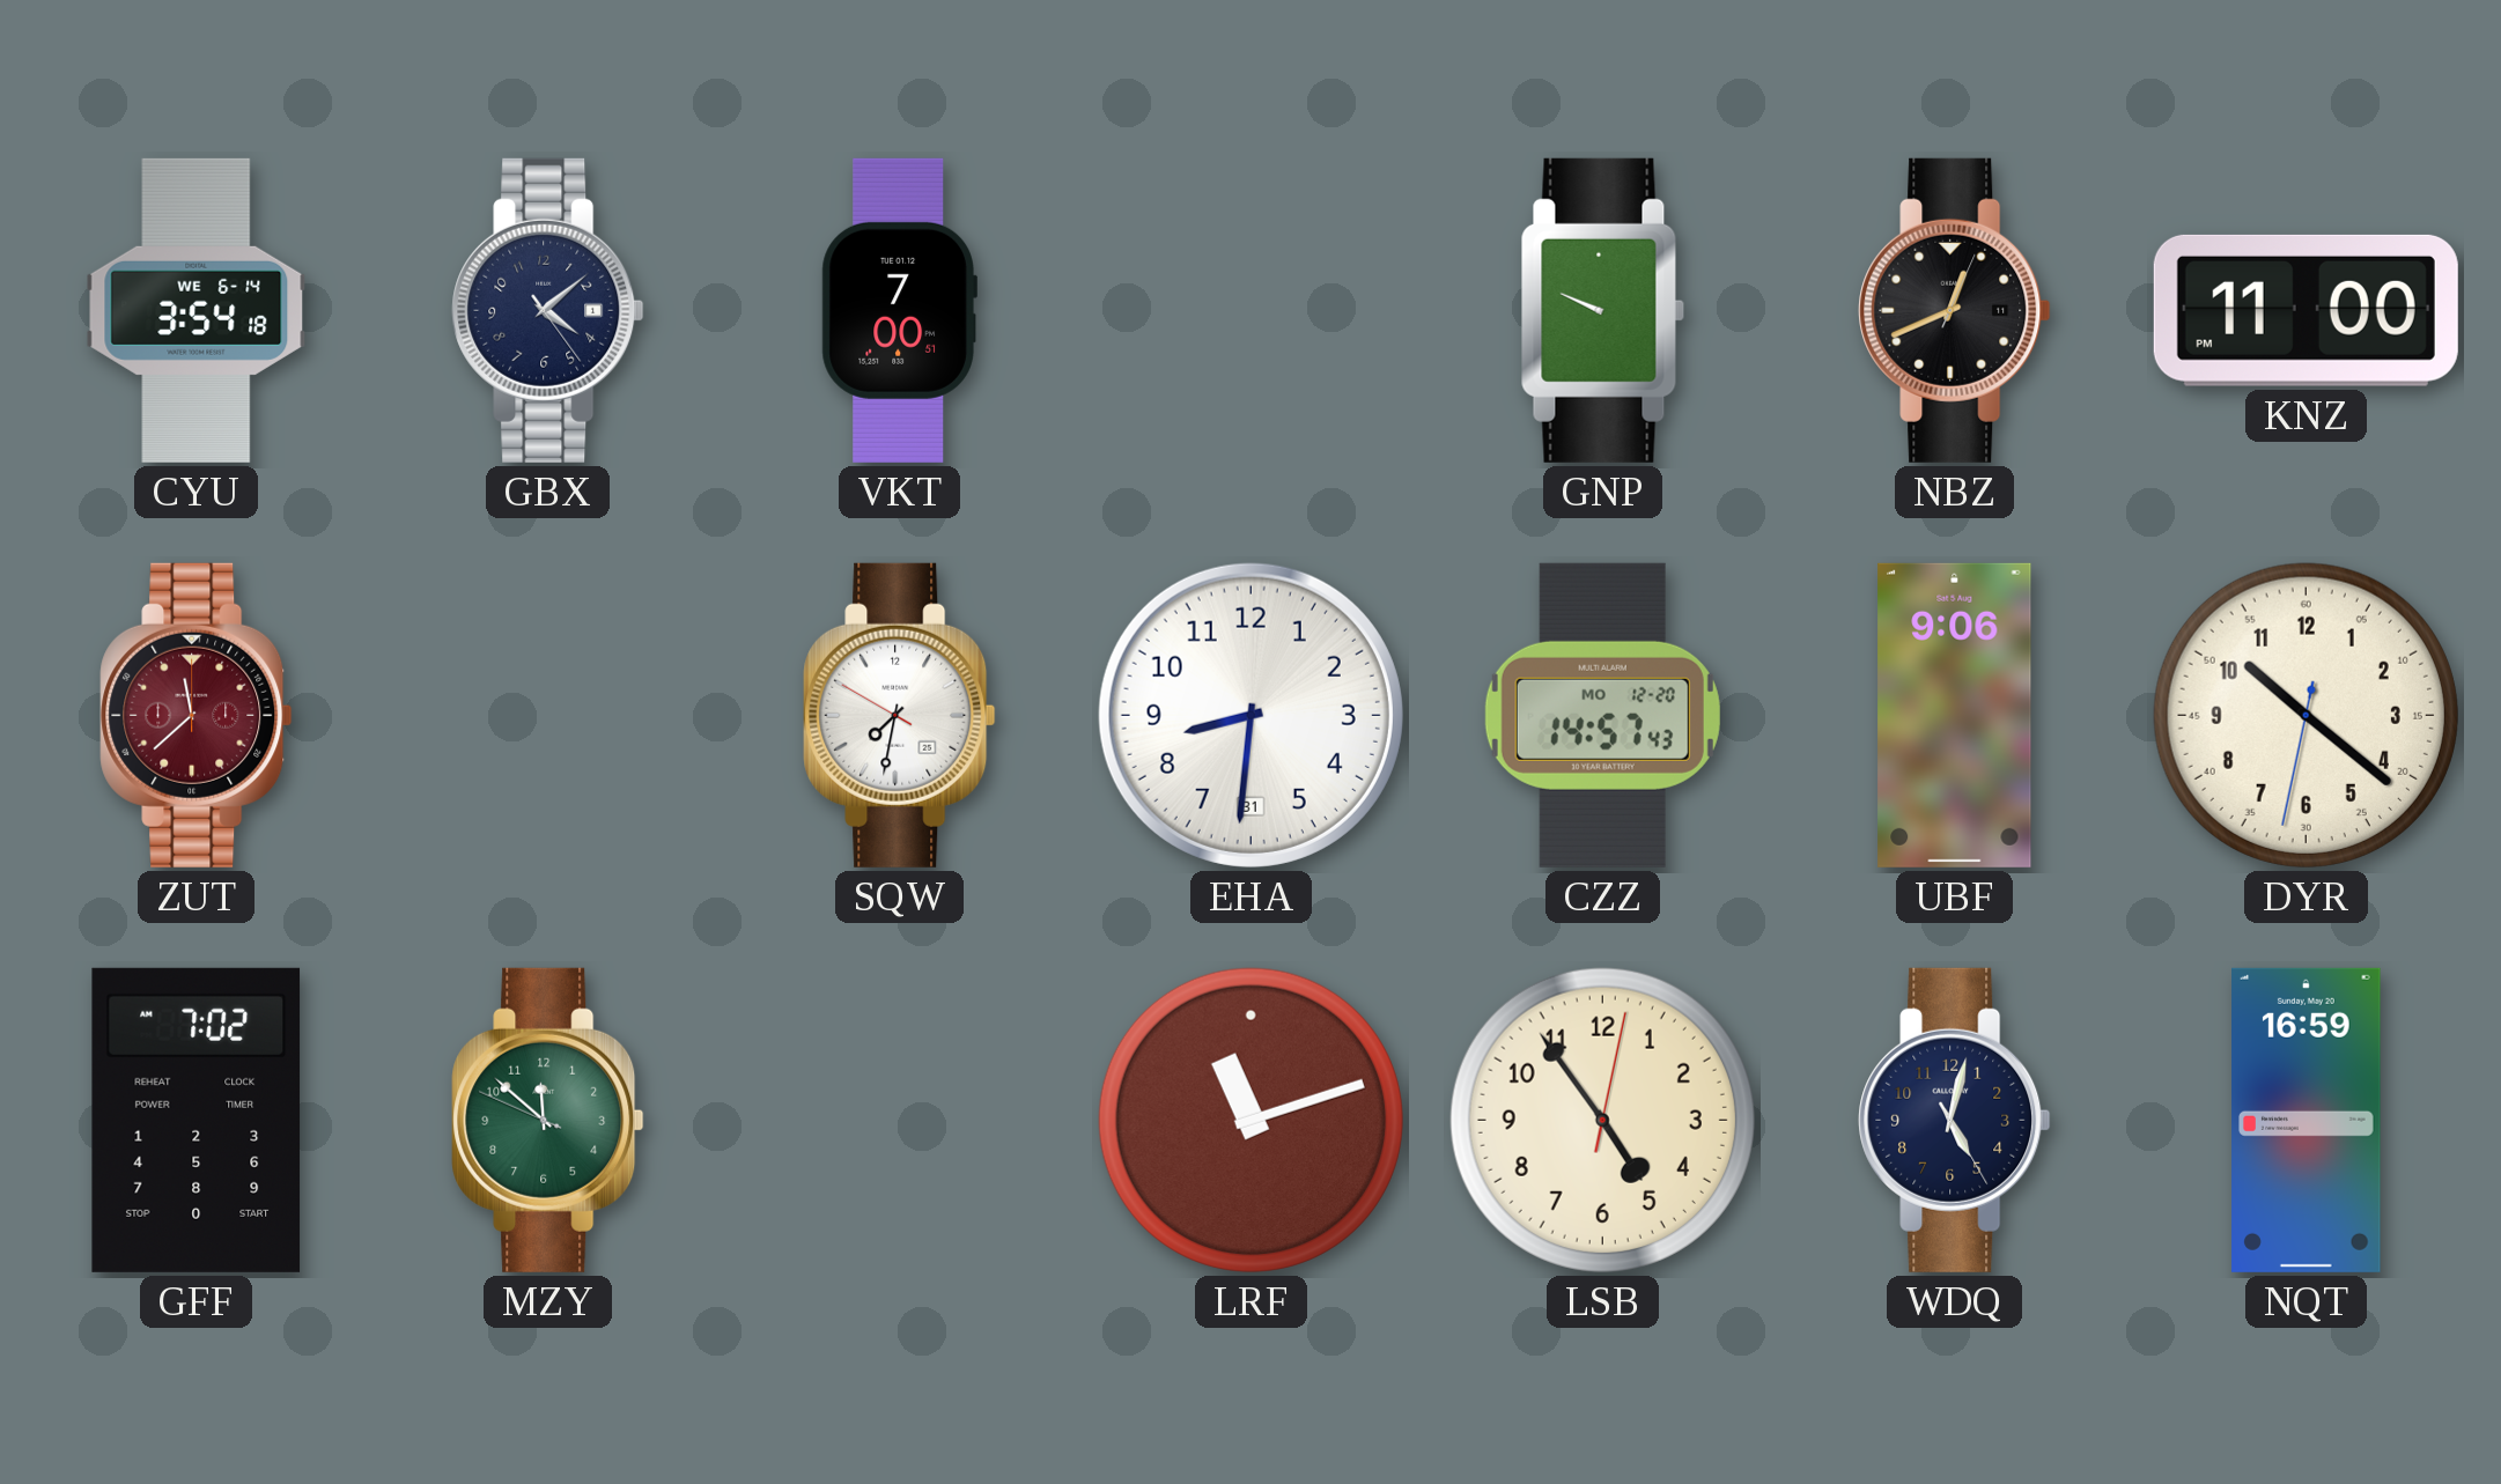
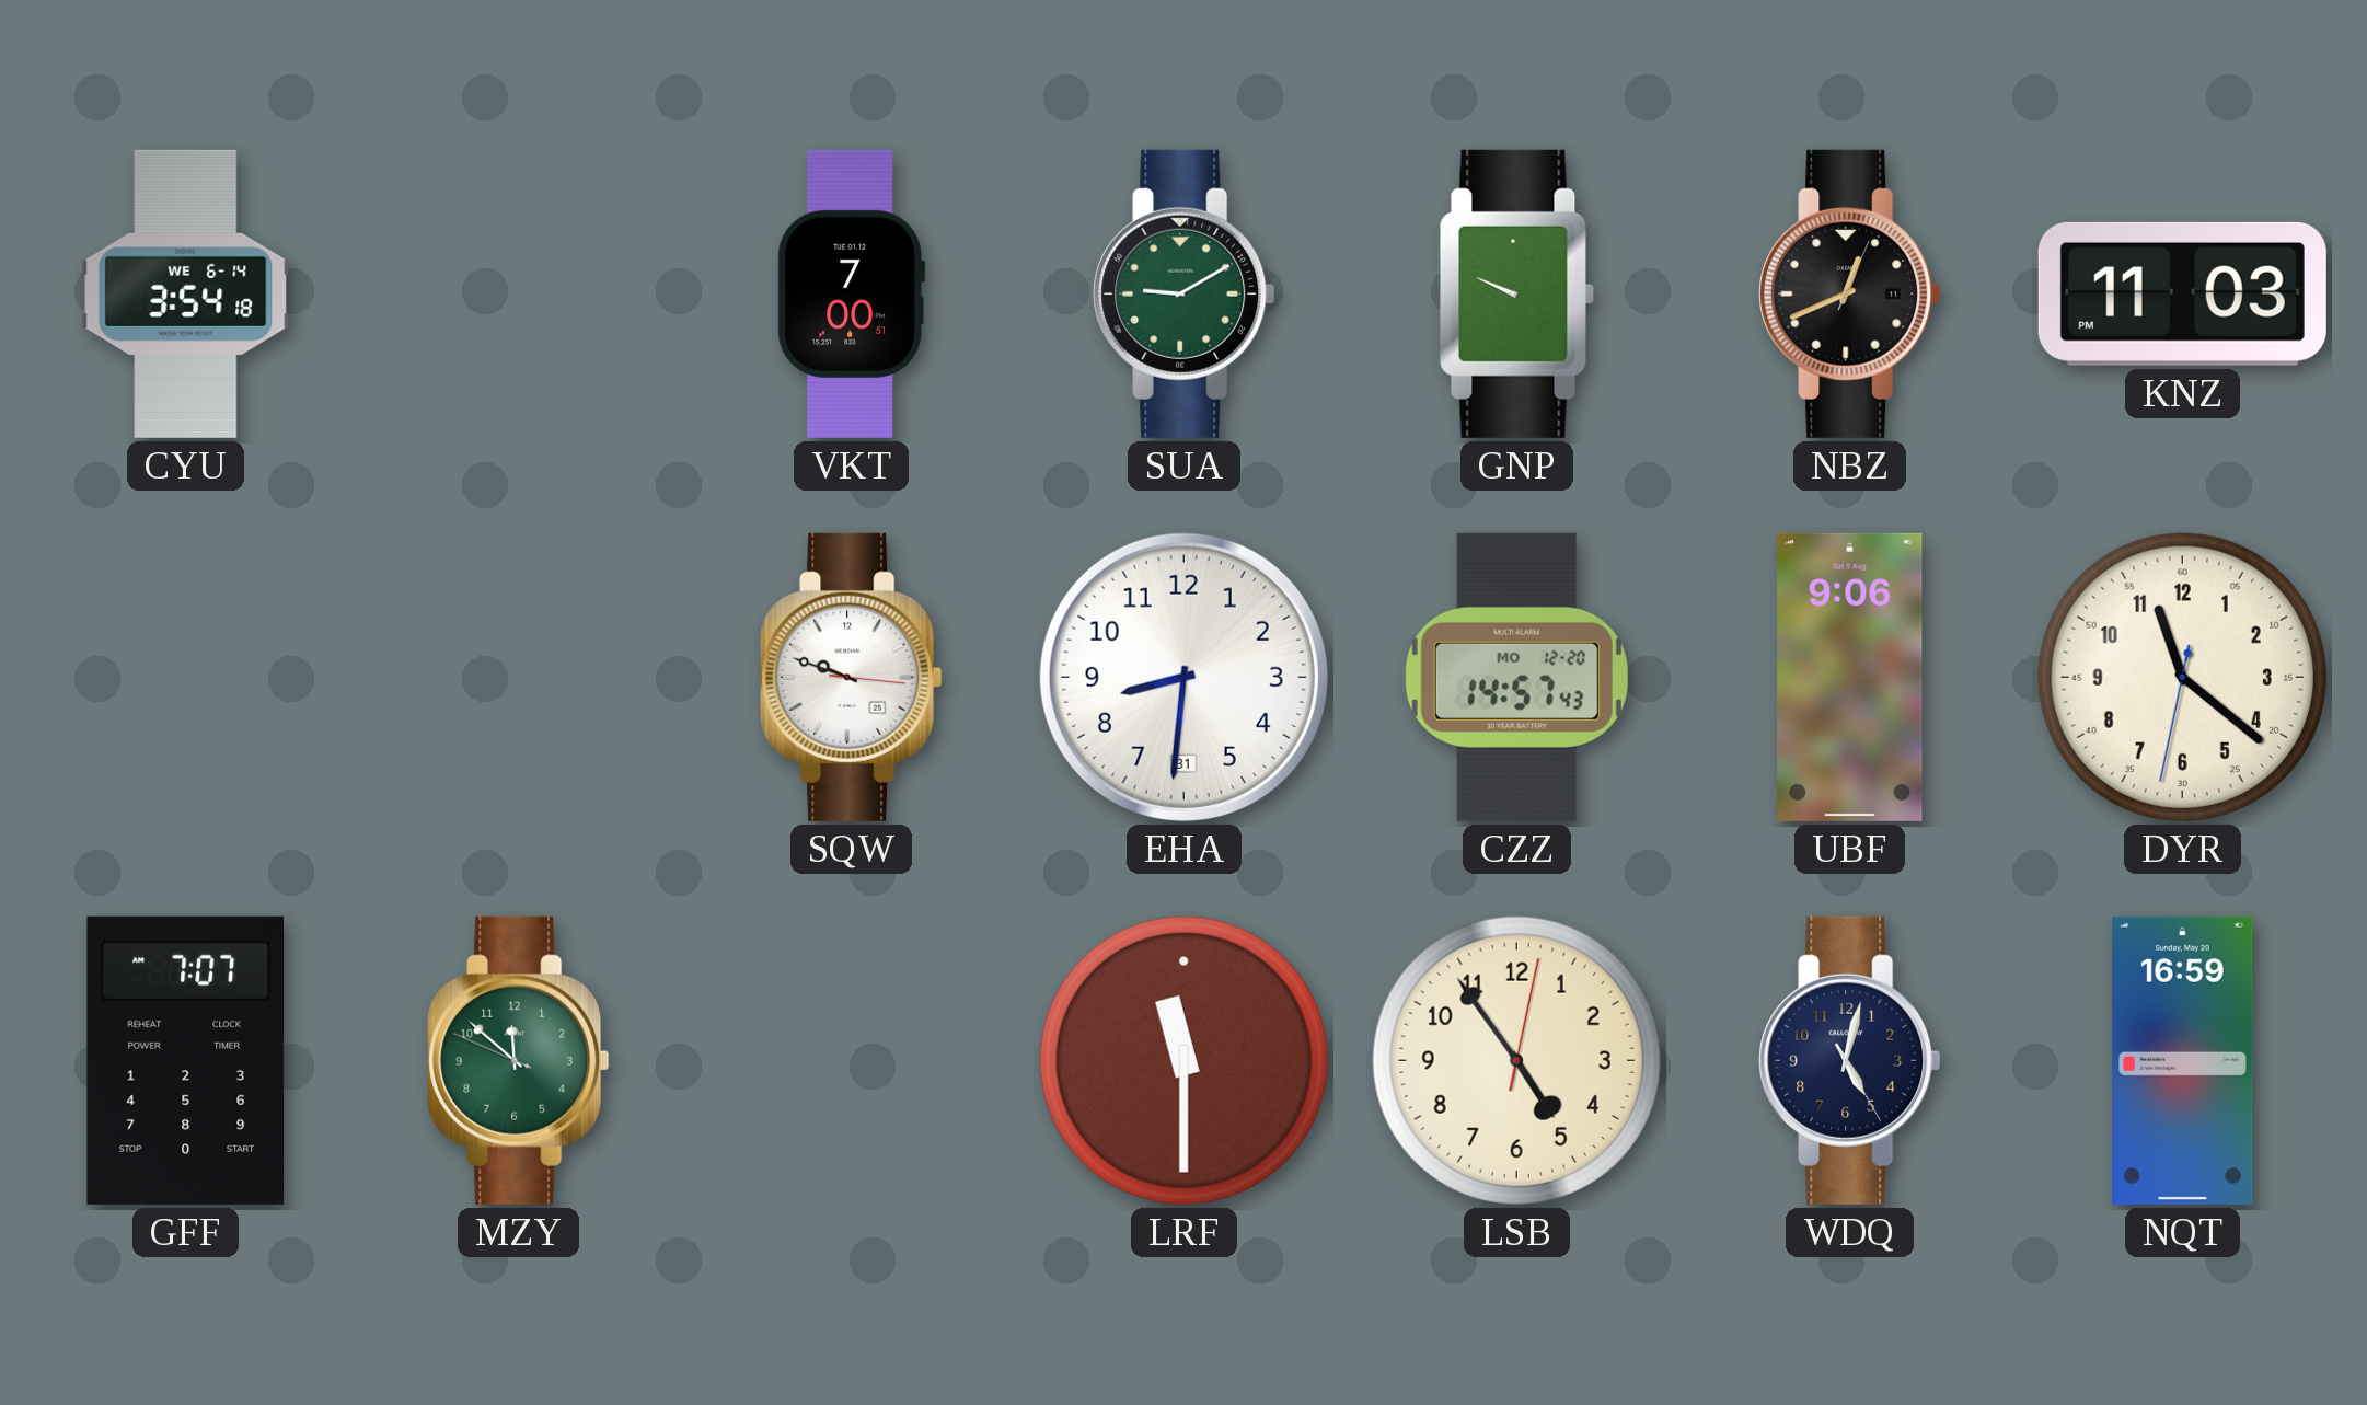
GBX: 4:08 -> none (548, 310)
SUA: none -> 9:10 (1185, 293)
KNZ: 11:00 -> 11:03 (2182, 293)
ZUT: 11:38 -> none (197, 715)
SQW: 7:31 -> 9:48 (852, 677)
DYR: 10:21 -> 11:21 (2182, 677)
GFF: 7:02 -> 7:07 (186, 1060)
LRF: 11:12 -> 11:30 (1183, 1060)
